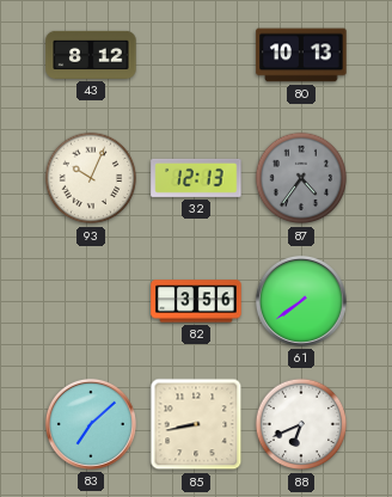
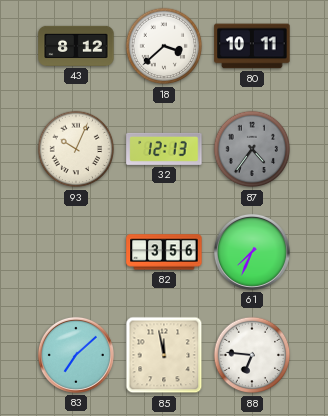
18: none -> 3:38 (164, 46)
80: 10:13 -> 10:11 (252, 46)
61: 7:39 -> 7:34 (252, 252)
85: 8:43 -> 11:58 (164, 355)
88: 6:41 -> 6:46 (252, 355)
